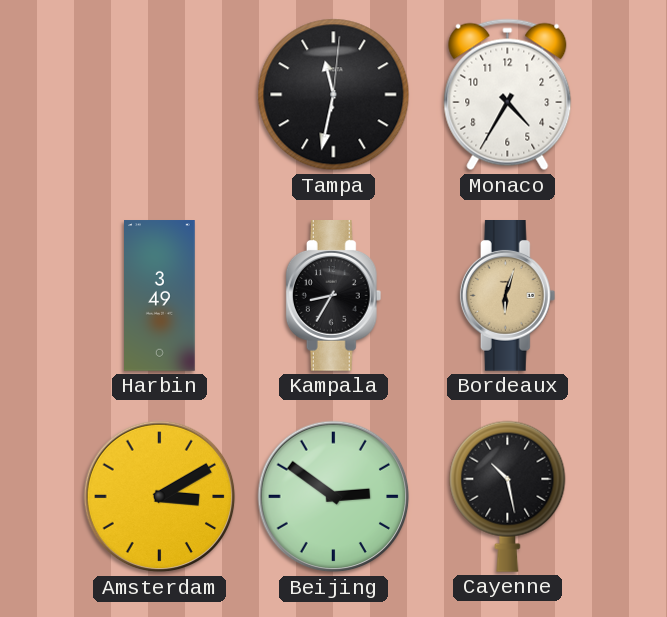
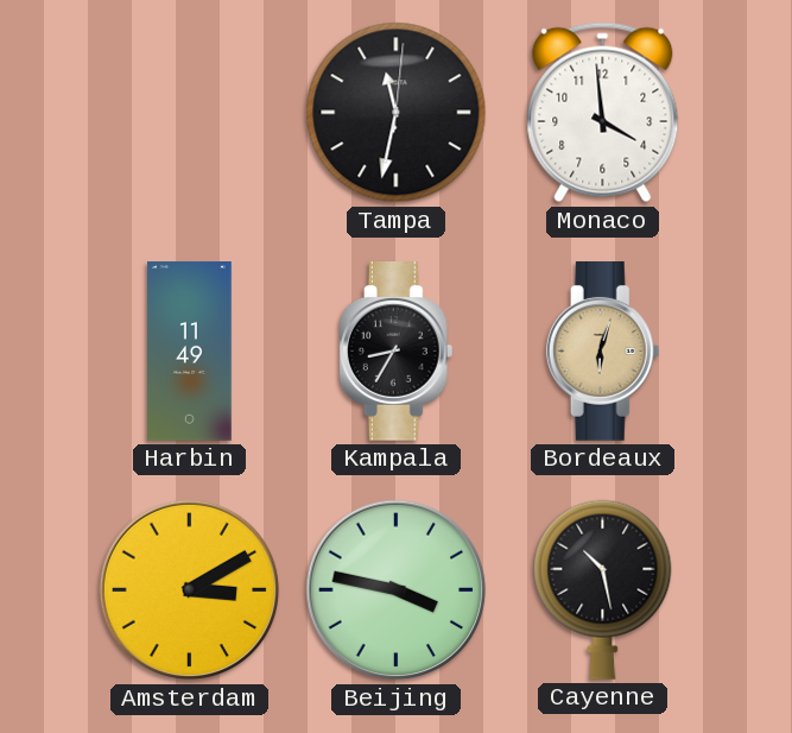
Monaco: 4:35 -> 3:59 (603, 113)
Harbin: 3:49 -> 11:49 (190, 352)
Beijing: 2:51 -> 3:47 (397, 590)
